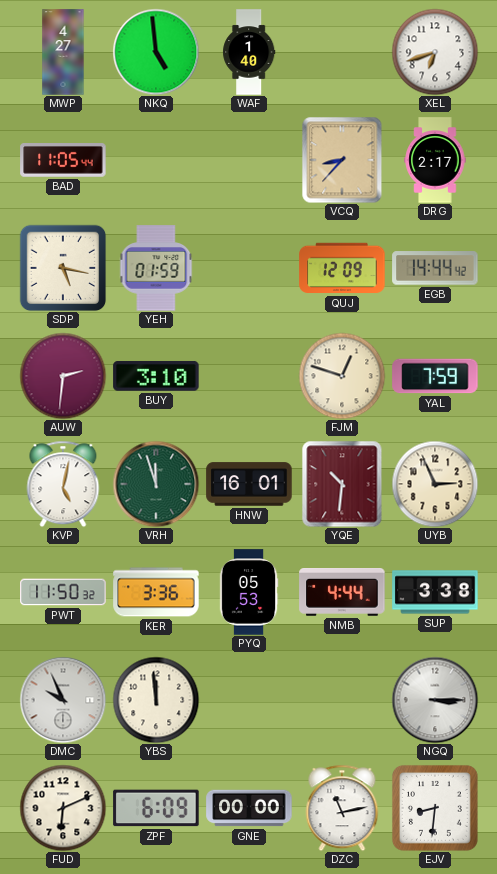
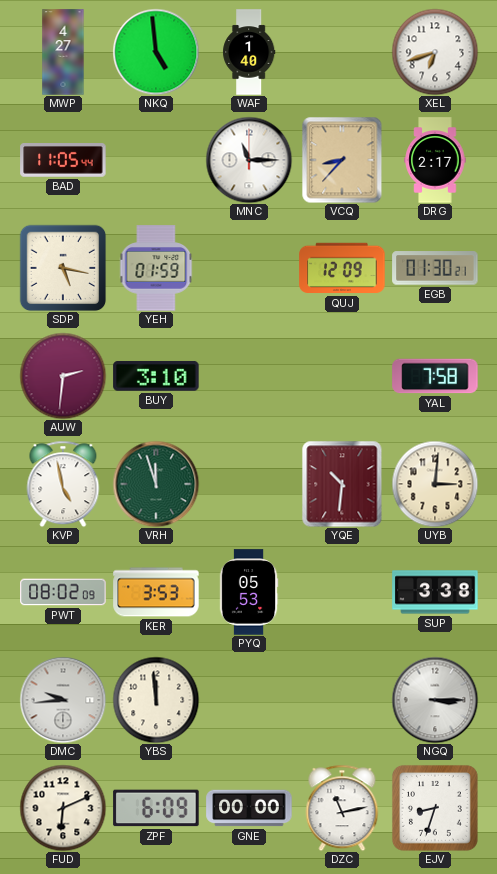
MNC: none -> 11:15 (249, 160)
EGB: 14:44 -> 01:30 (435, 268)
FJM: 12:48 -> none (342, 376)
YAL: 7:59 -> 7:58 (435, 376)
KVP: 5:02 -> 4:58 (63, 484)
HNW: 16:01 -> none (249, 484)
UYB: 2:56 -> 3:01 (435, 484)
PWT: 11:50 -> 08:02 (63, 592)
KER: 3:36 -> 3:53 (156, 592)
NMB: 4:44 -> none (342, 593)
DMC: 9:56 -> 9:44 (63, 700)
EJV: 8:31 -> 8:33 (435, 808)
